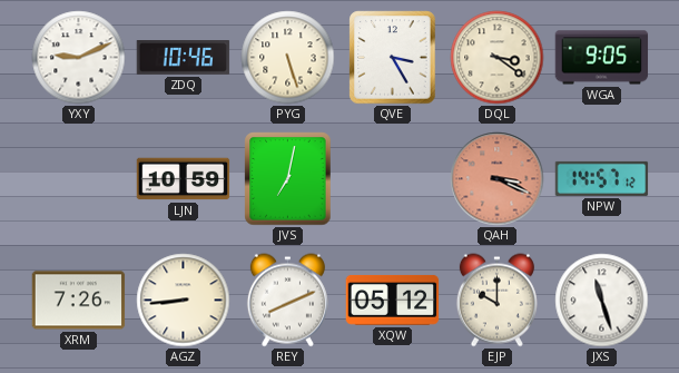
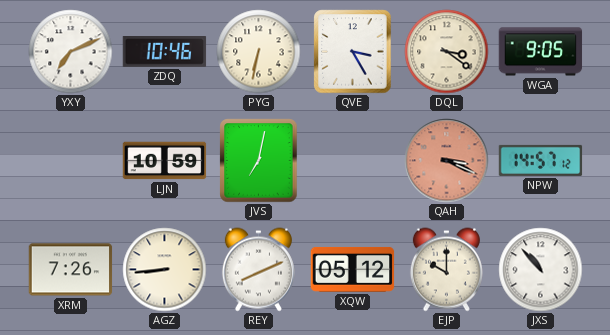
YXY: 9:11 -> 7:11 (71, 52)
PYG: 5:27 -> 6:32 (259, 52)
JXS: 11:27 -> 10:53 (541, 270)
